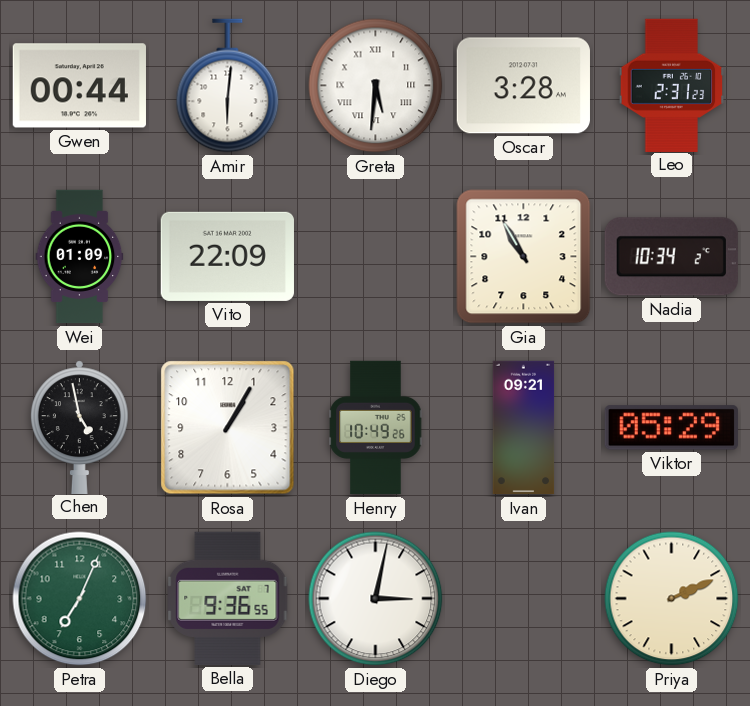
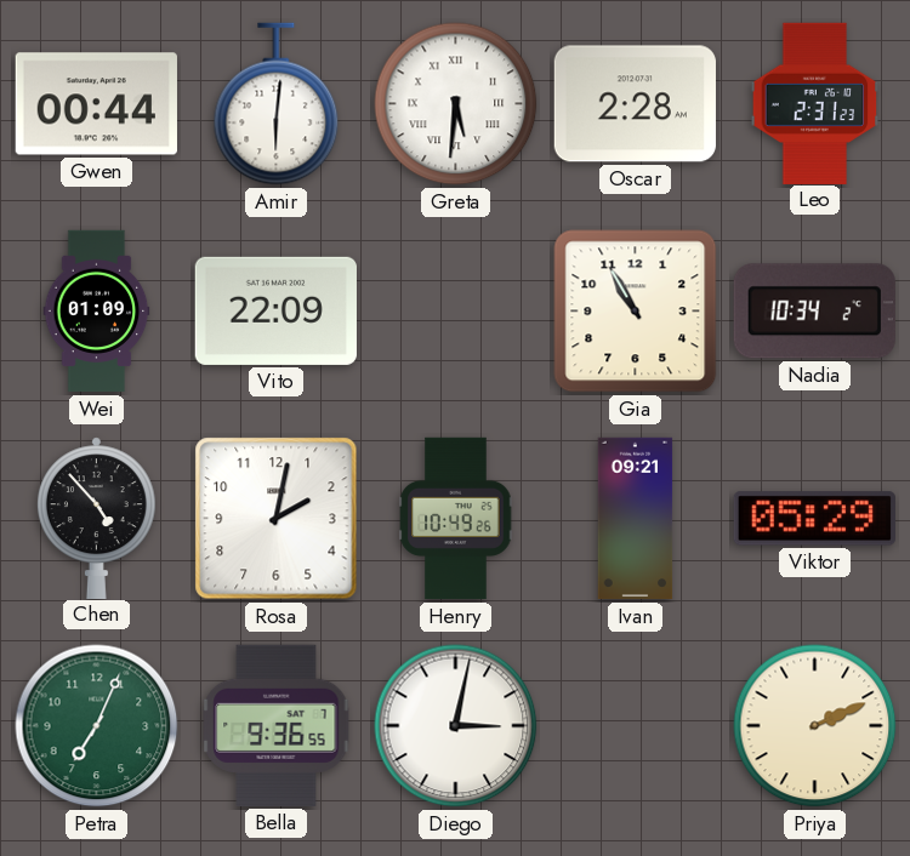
Oscar: 3:28 -> 2:28 (635, 104)
Chen: 4:58 -> 4:53 (96, 518)
Rosa: 1:05 -> 2:02 (277, 519)
